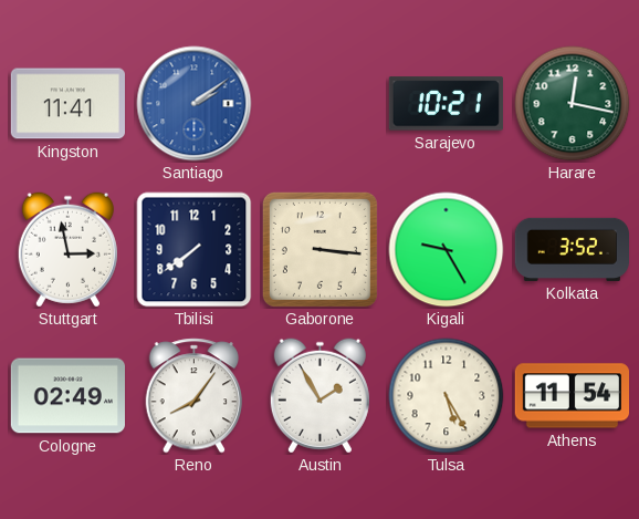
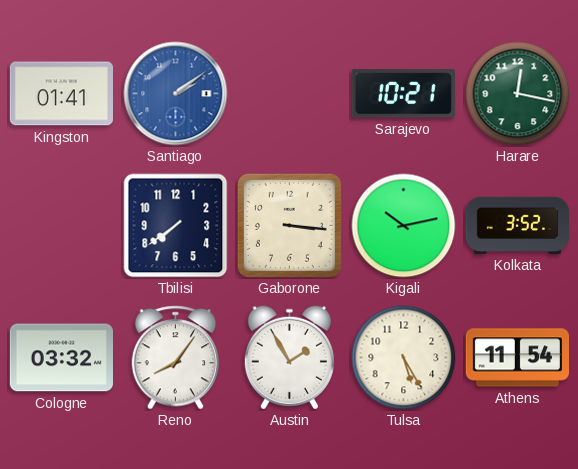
Kingston: 11:41 -> 01:41 (61, 94)
Stuttgart: 2:58 -> none (67, 250)
Kigali: 9:25 -> 10:13 (404, 226)
Cologne: 02:49 -> 03:32 (61, 358)
